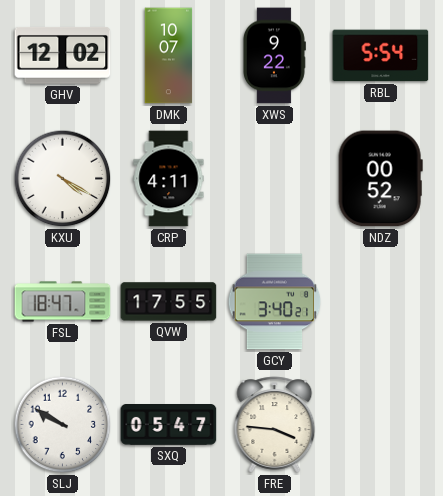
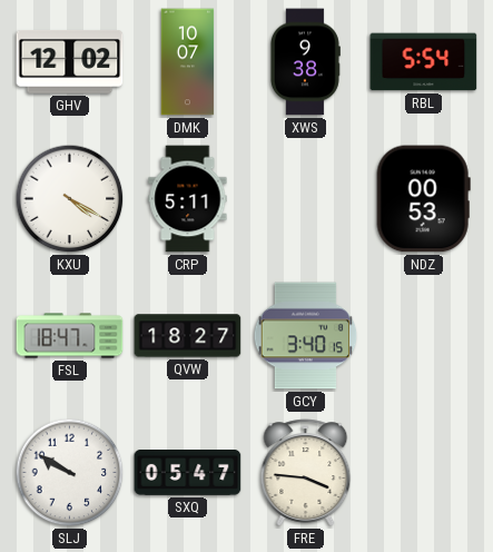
XWS: 9:22 -> 9:38 (306, 62)
CRP: 4:11 -> 5:11 (188, 199)
NDZ: 00:52 -> 00:53 (423, 199)
QVW: 17:55 -> 18:27 (188, 336)
GCY: 3:40:21 -> 3:40:15 (306, 336)
